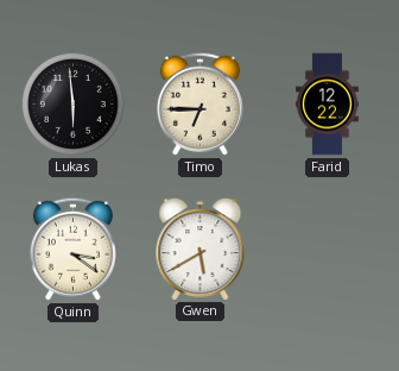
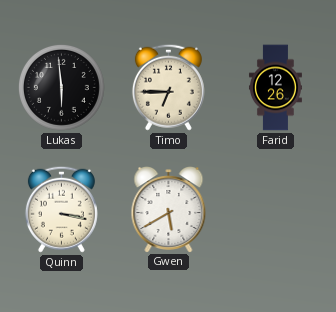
Farid: 12:22 -> 12:26 (275, 88)
Quinn: 3:21 -> 3:17 (61, 209)
